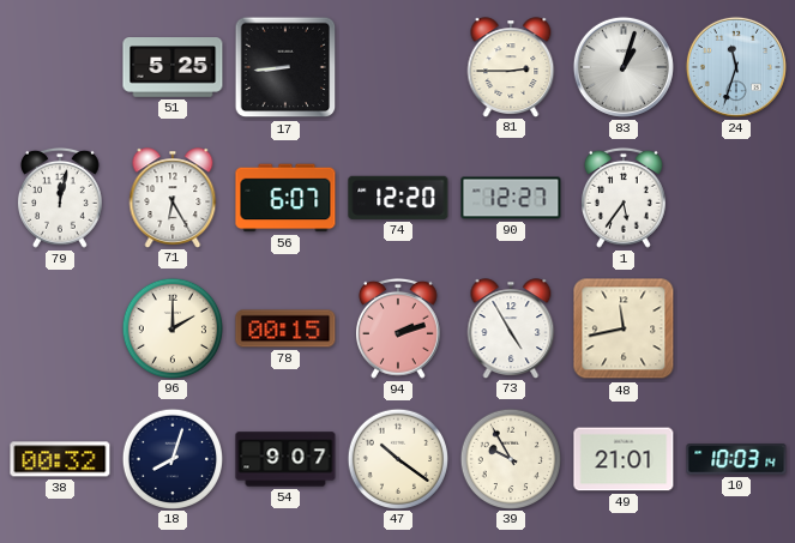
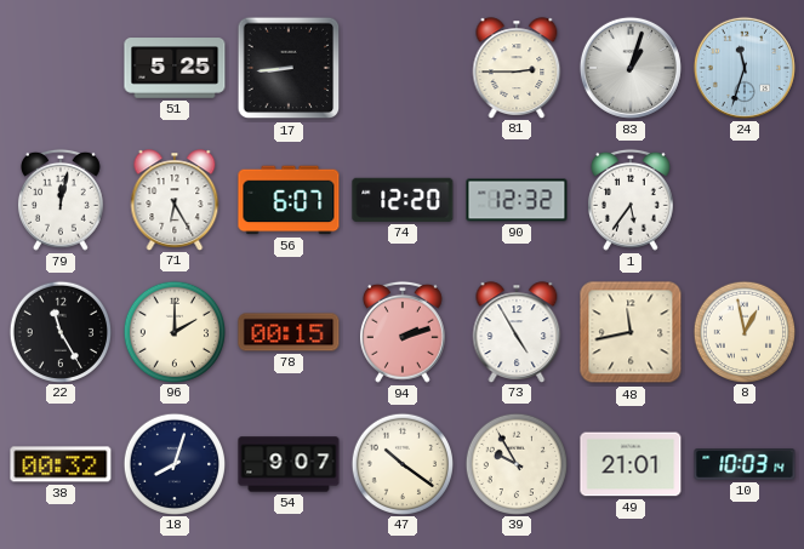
90: 12:27 -> 12:32 (517, 200)
22: none -> 11:25 (59, 331)
8: none -> 12:58 (743, 331)
